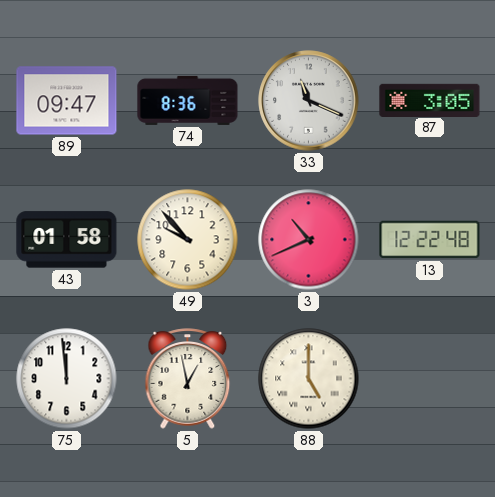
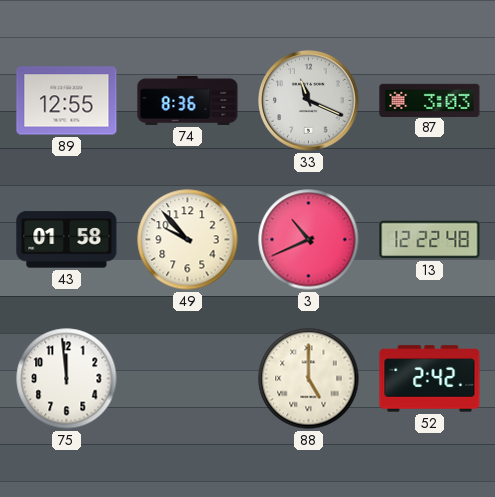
89: 09:47 -> 12:55 (67, 101)
87: 3:05 -> 3:03 (430, 100)
5: 12:58 -> none (188, 379)
52: none -> 2:42 (430, 379)
